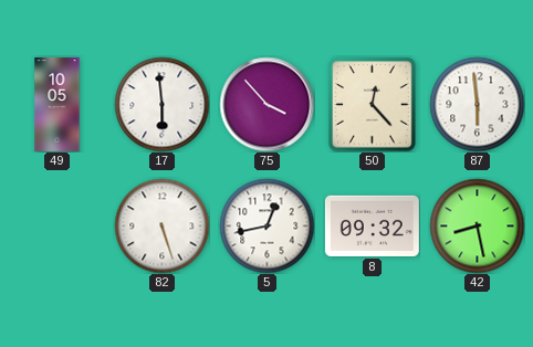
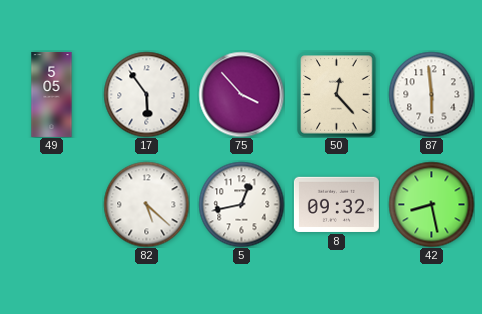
49: 10:05 -> 5:05 (52, 94)
17: 5:59 -> 5:54 (146, 94)
82: 5:27 -> 5:22 (146, 204)
